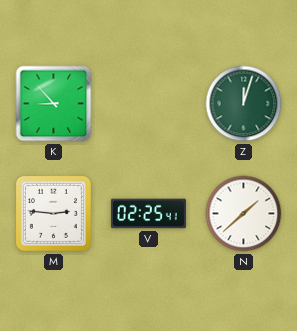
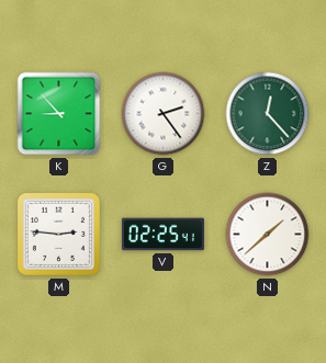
G: none -> 2:24 (164, 114)
Z: 12:03 -> 12:23 (268, 114)
